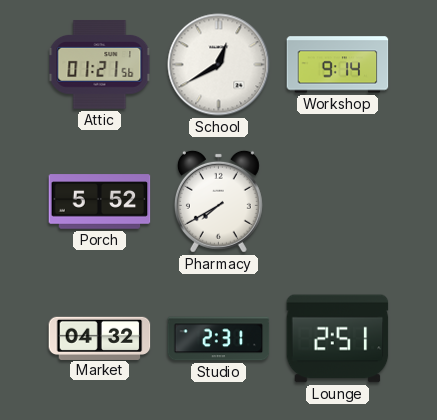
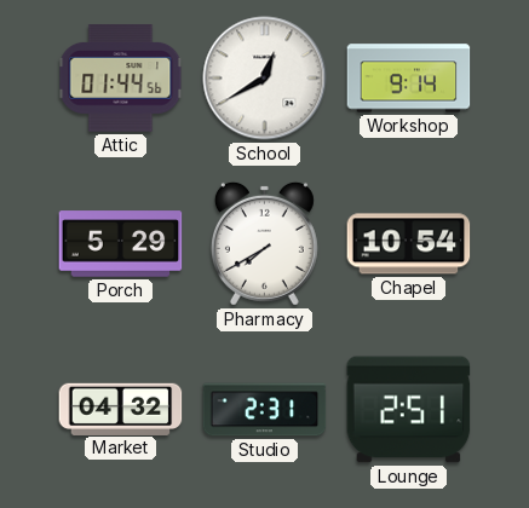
Attic: 01:21 -> 01:44 (121, 79)
Porch: 5:52 -> 5:29 (121, 244)
Chapel: none -> 10:54 (409, 244)
